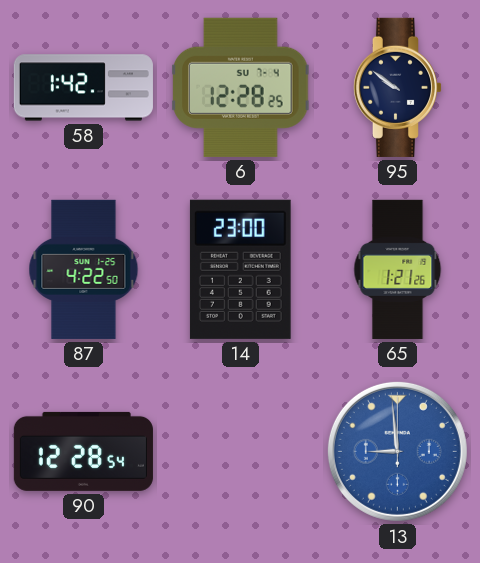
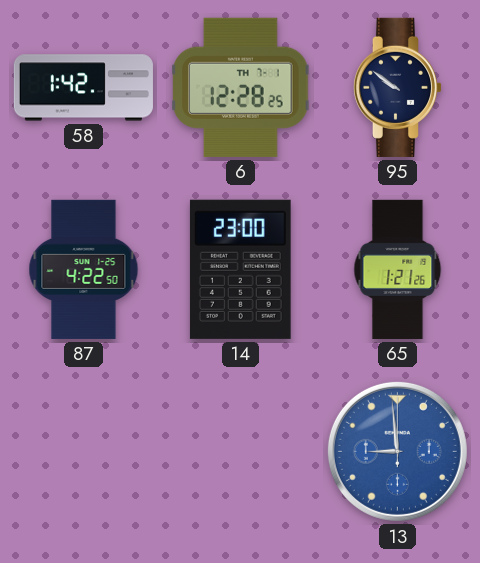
6 date: SU 7-4 -> TH 7-1 (241, 87)
90: 12:28 -> none (83, 451)
